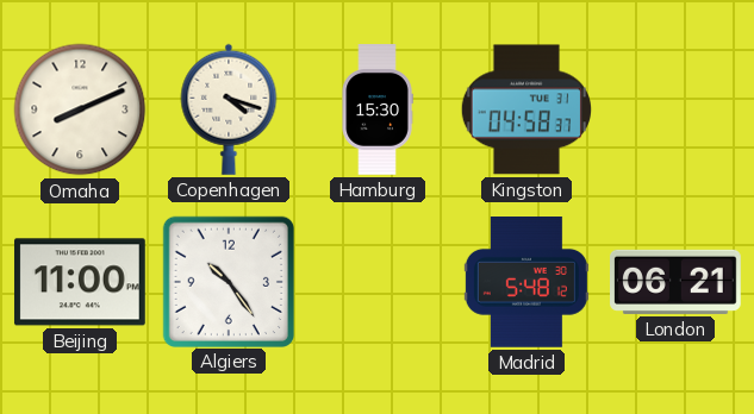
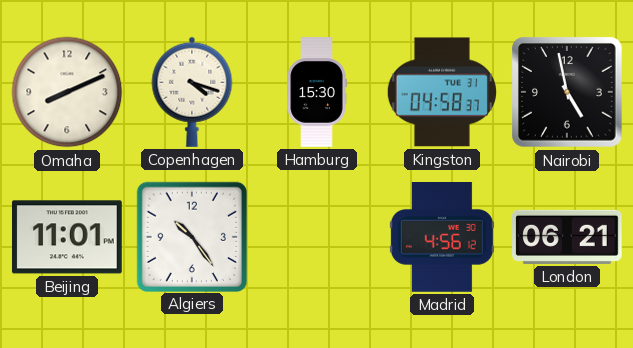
Nairobi: none -> 4:58 (568, 93)
Beijing: 11:00 -> 11:01 (67, 237)
Madrid: 5:48 -> 4:56 (442, 238)
